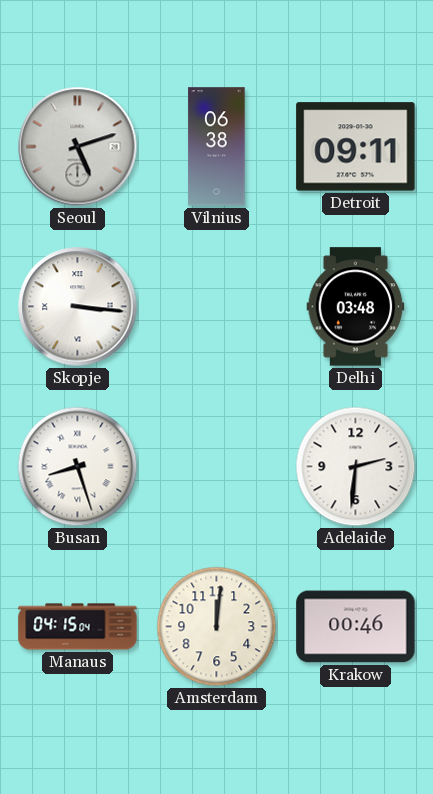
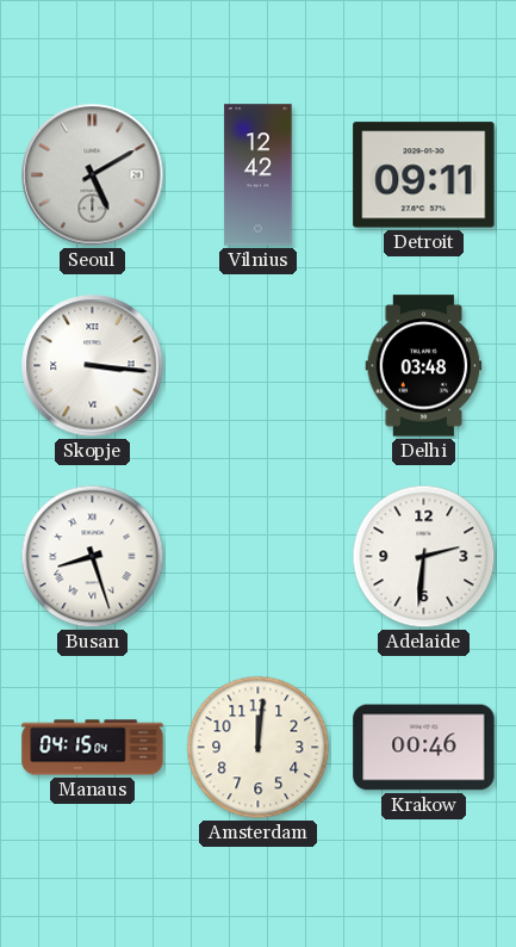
Seoul: 5:12 -> 5:10 (93, 175)
Vilnius: 06:38 -> 12:42 (259, 175)
